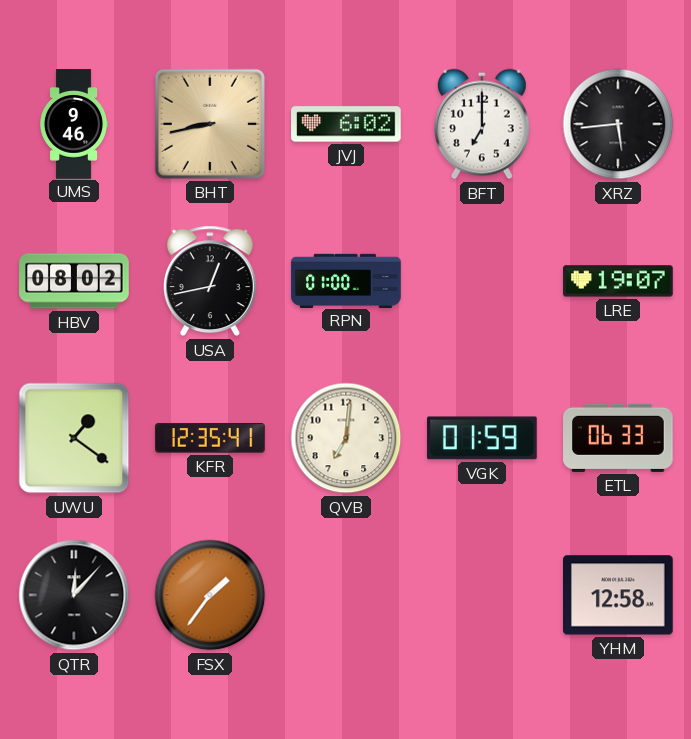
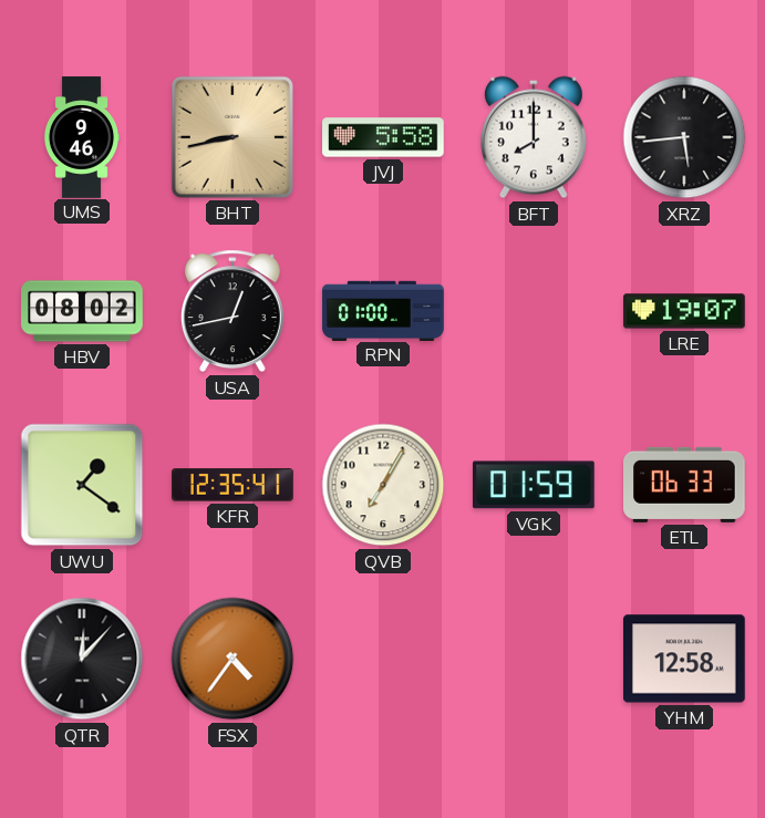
JVJ: 6:02 -> 5:58 (383, 137)
BFT: 7:00 -> 8:00 (534, 137)
QVB: 7:01 -> 7:05 (383, 485)
FSX: 1:36 -> 4:36 (232, 659)
